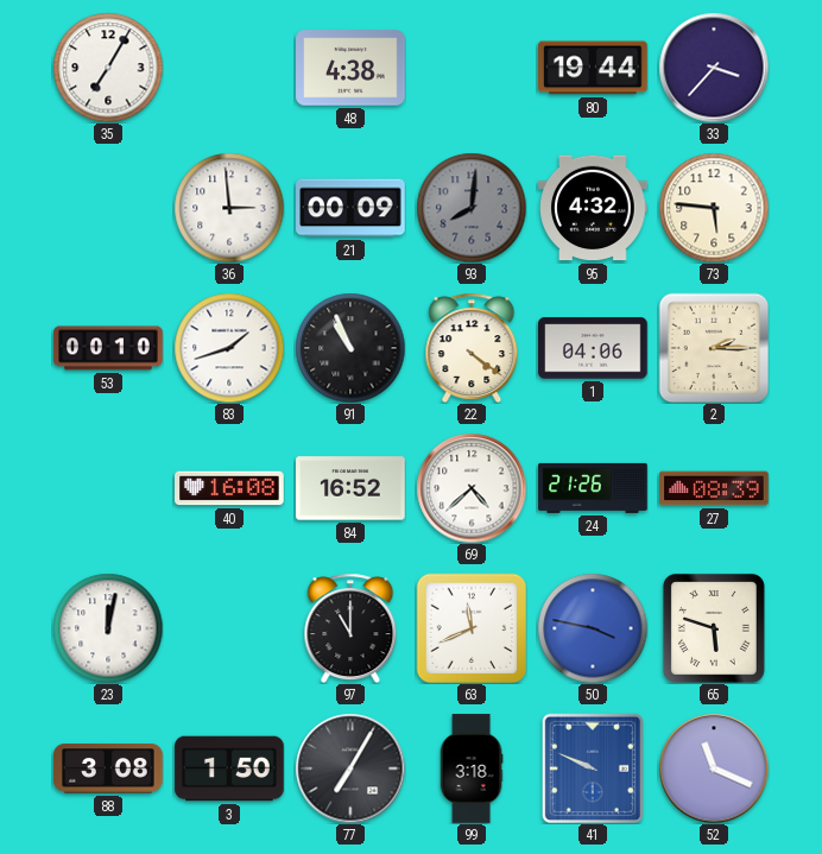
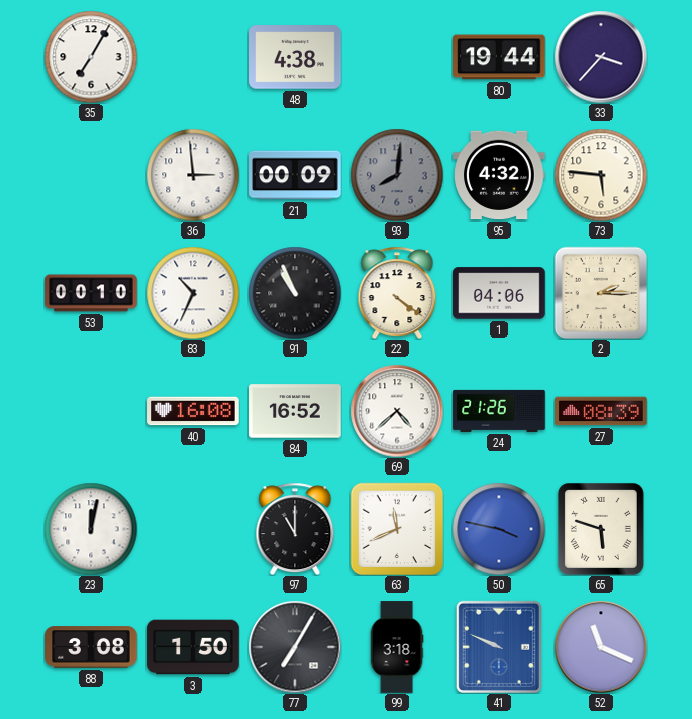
83: 1:42 -> 10:34 (193, 293)
